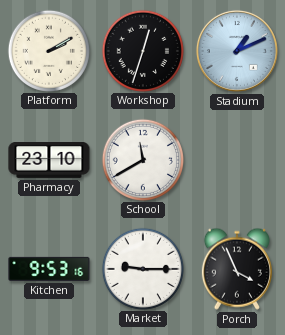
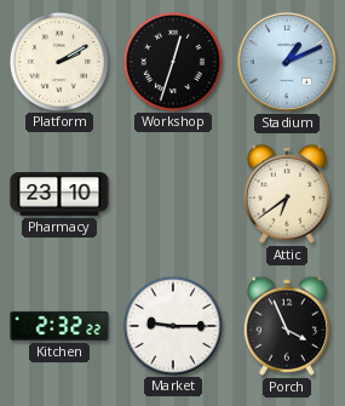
School: 11:40 -> none (142, 159)
Attic: none -> 6:39 (287, 194)
Kitchen: 9:53 -> 2:32 (59, 326)
